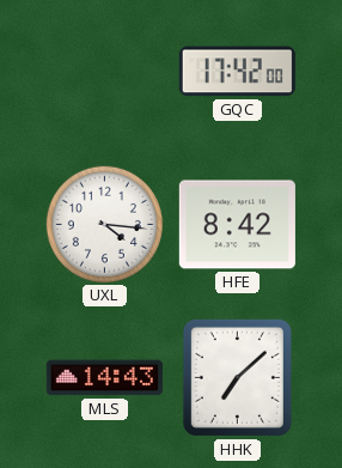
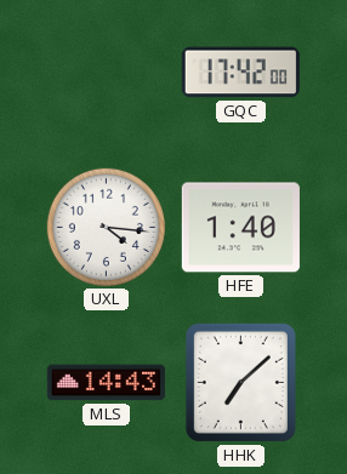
HFE: 8:42 -> 1:40 (240, 228)
